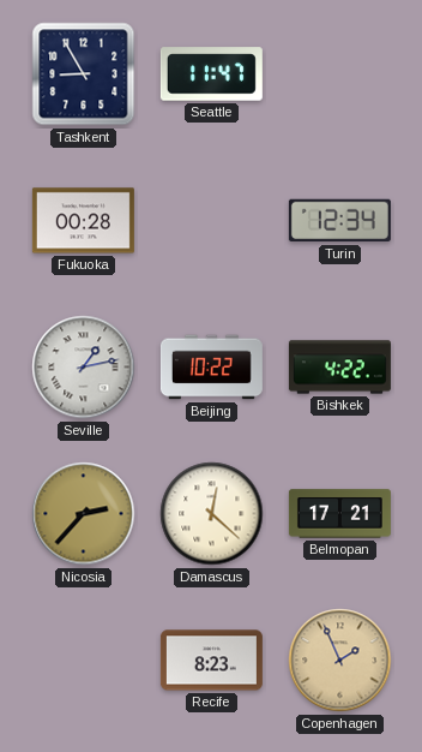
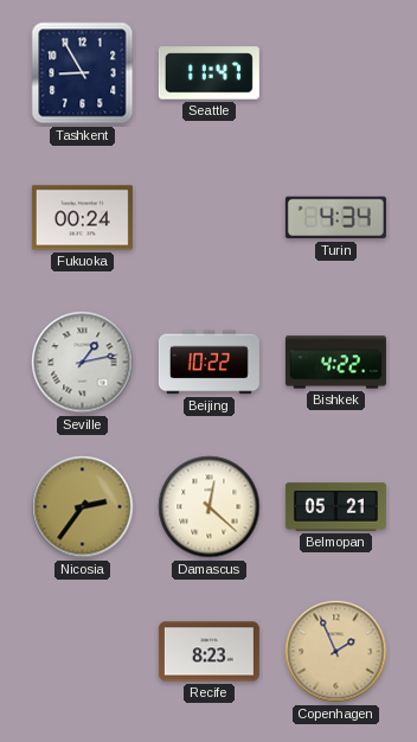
Fukuoka: 00:28 -> 00:24 (82, 218)
Turin: 12:34 -> 4:34 (335, 218)
Nicosia: 2:37 -> 2:36 (83, 507)
Belmopan: 17:21 -> 05:21 (335, 507)
